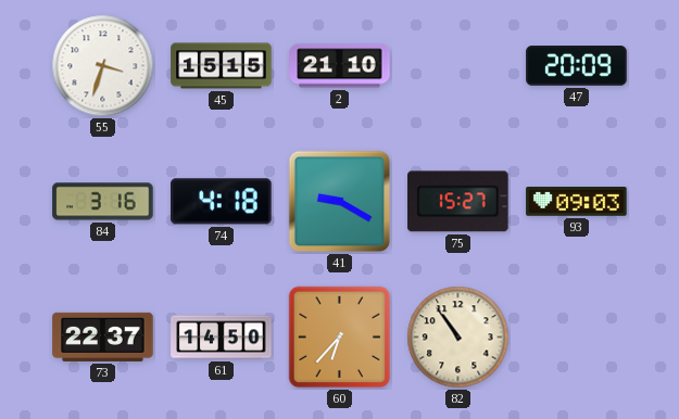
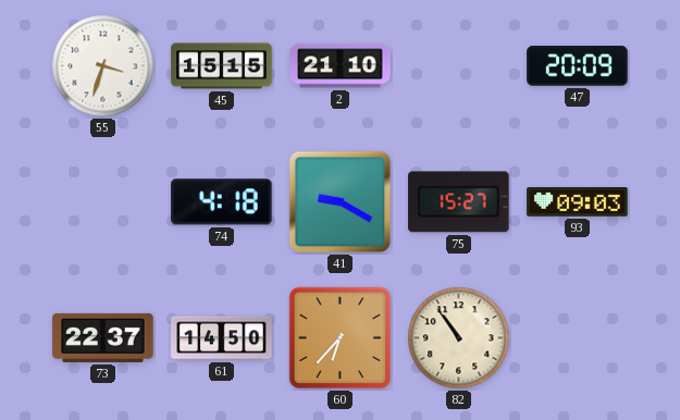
84: 3:16 -> none (103, 202)
